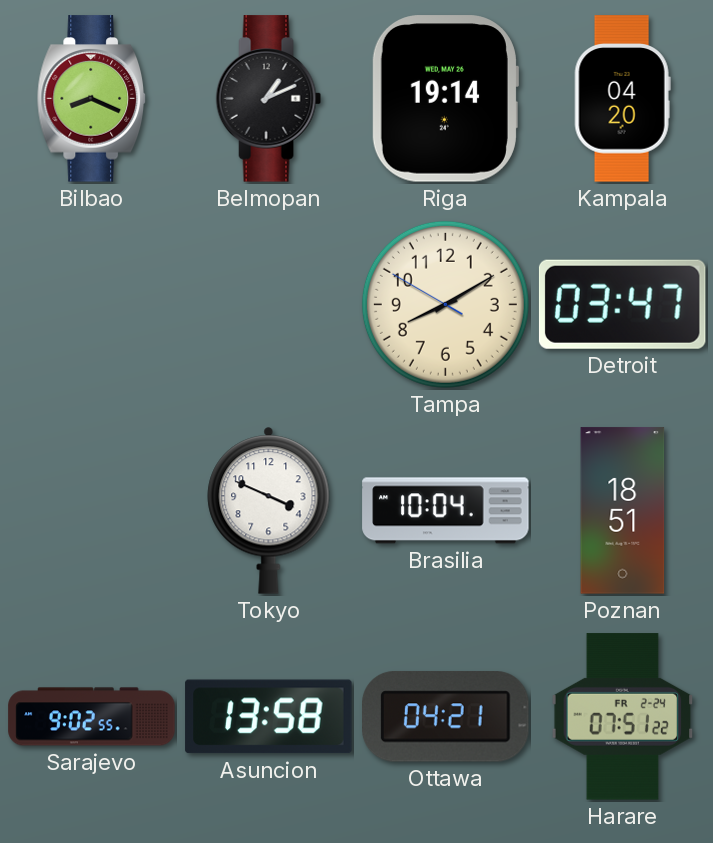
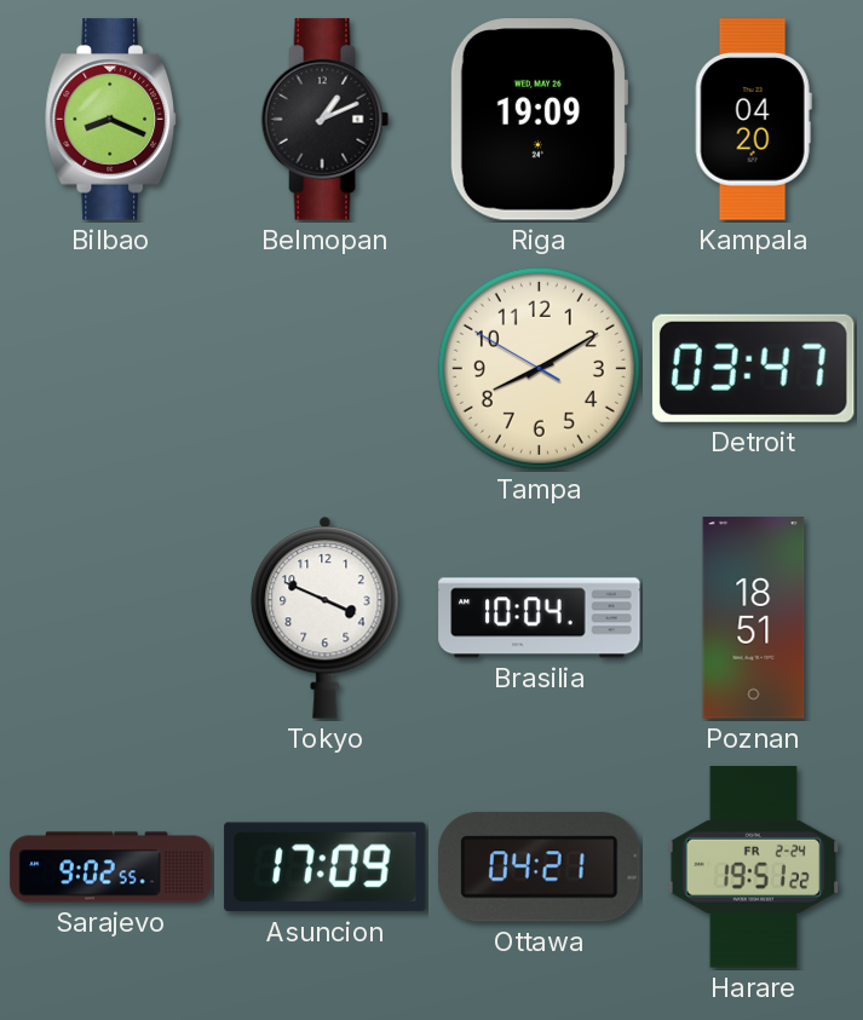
Riga: 19:14 -> 19:09 (539, 120)
Asuncion: 13:58 -> 17:09 (326, 868)
Harare: 07:51 -> 19:51 (754, 868)
